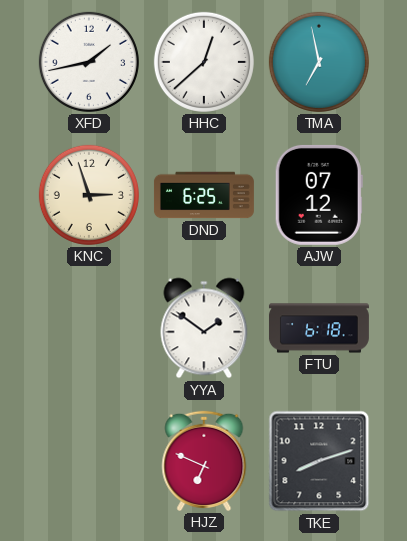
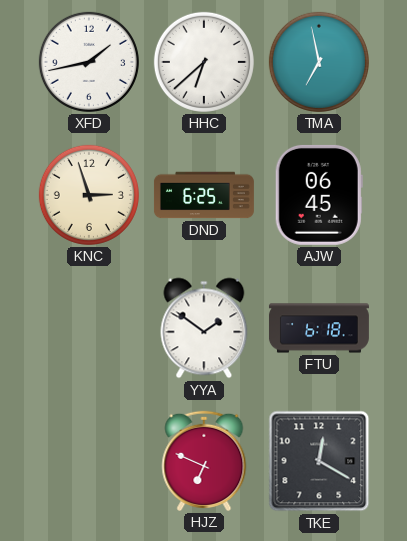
HHC: 12:38 -> 6:38 (204, 62)
AJW: 07:12 -> 06:45 (319, 195)
TKE: 8:12 -> 12:20 (319, 461)
